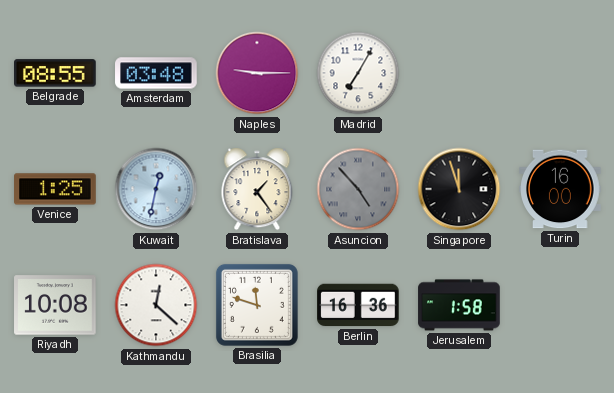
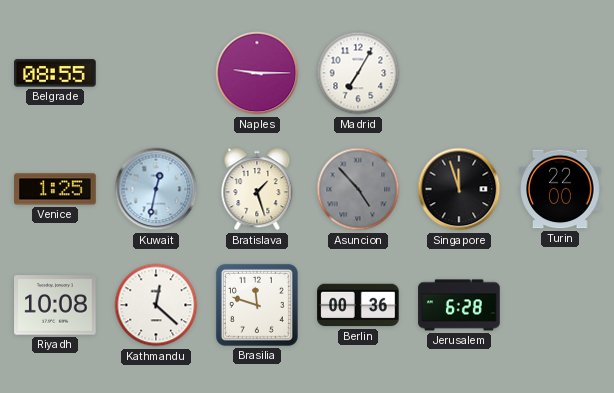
Amsterdam: 03:48 -> none (156, 73)
Bratislava: 1:24 -> 1:27 (257, 189)
Turin: 16:00 -> 22:00 (560, 189)
Berlin: 16:36 -> 00:36 (358, 305)
Jerusalem: 1:58 -> 6:28 (459, 305)
